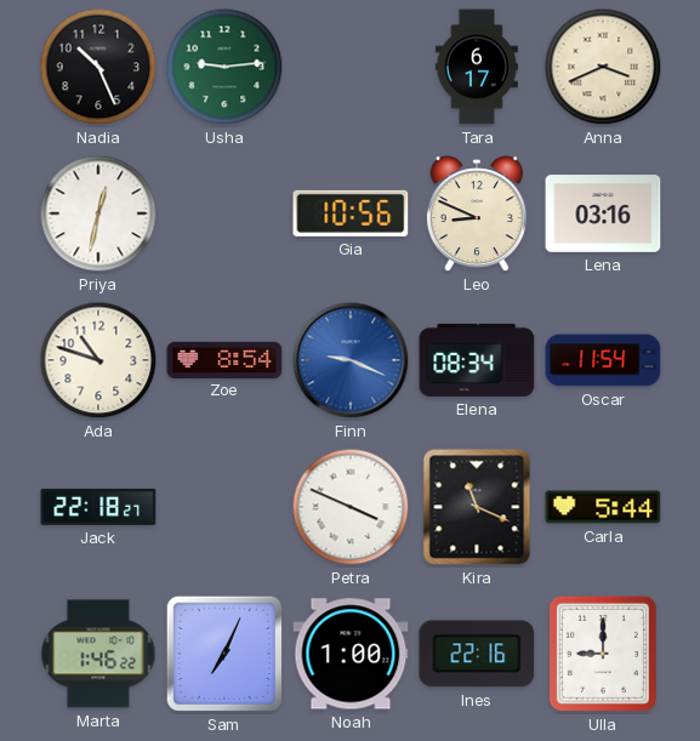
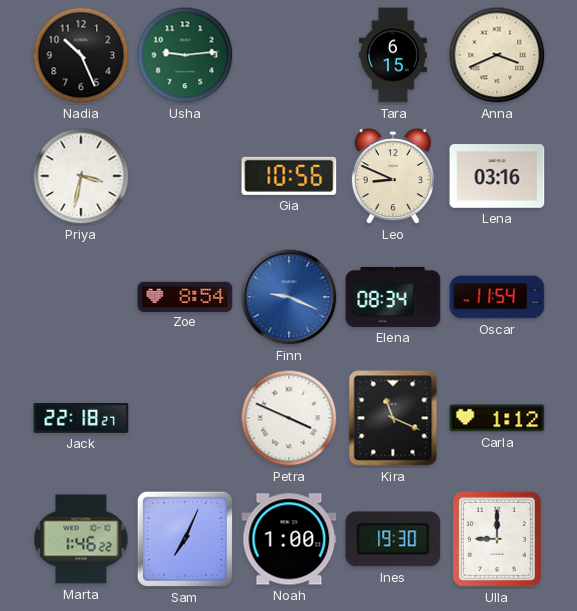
Tara: 6:17 -> 6:15 (393, 55)
Priya: 12:32 -> 3:32 (81, 176)
Ada: 10:48 -> none (98, 360)
Carla: 5:44 -> 1:12 (497, 418)
Ines: 22:16 -> 19:30 (393, 539)
